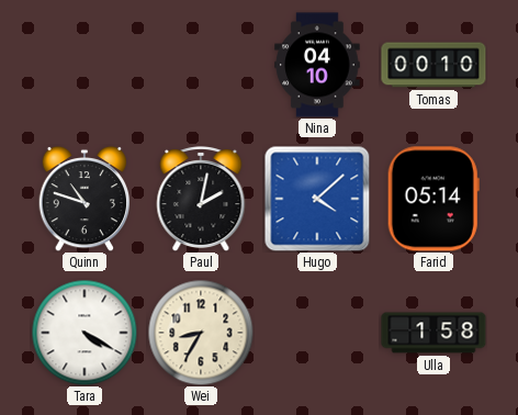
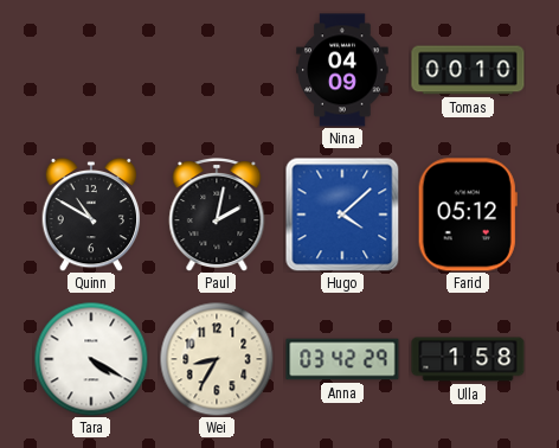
Nina: 04:10 -> 04:09 (342, 70)
Quinn: 10:48 -> 10:50 (91, 215)
Farid: 05:14 -> 05:12 (468, 215)
Anna: none -> 03:42 (342, 359)
